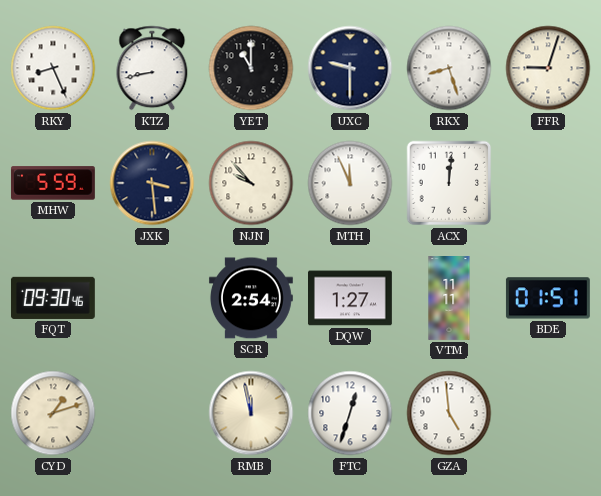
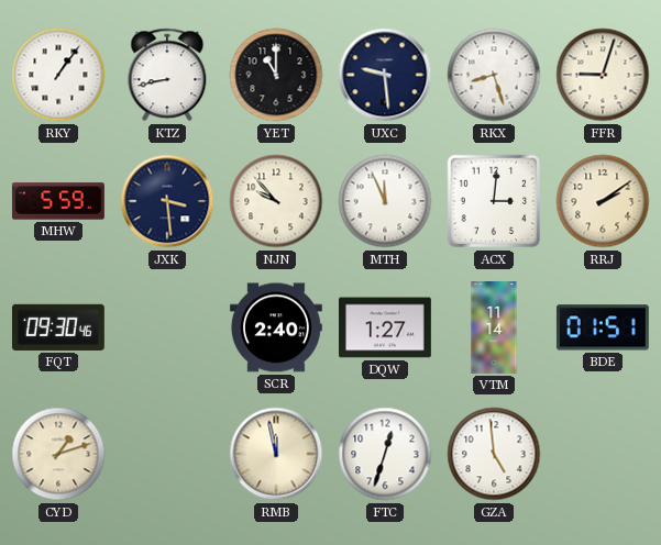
RKY: 8:26 -> 1:06 (58, 75)
UXC: 9:30 -> 9:29 (385, 75)
ACX: 12:01 -> 3:01 (494, 201)
RRJ: none -> 2:09 (603, 201)
SCR: 2:54 -> 2:40 (276, 327)
VTM: 11:11 -> 11:14 (494, 329)
